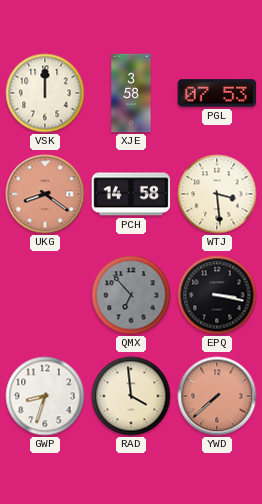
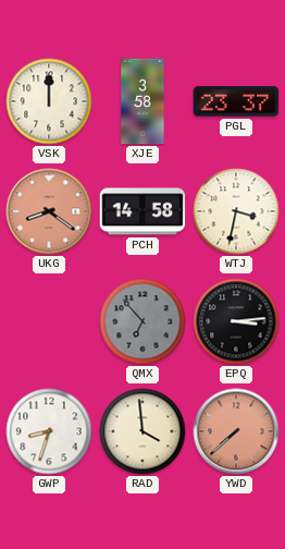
PGL: 07:53 -> 23:37 (236, 101)
WTJ: 3:29 -> 3:32 (236, 211)
EPQ: 3:17 -> 3:14 (236, 321)
